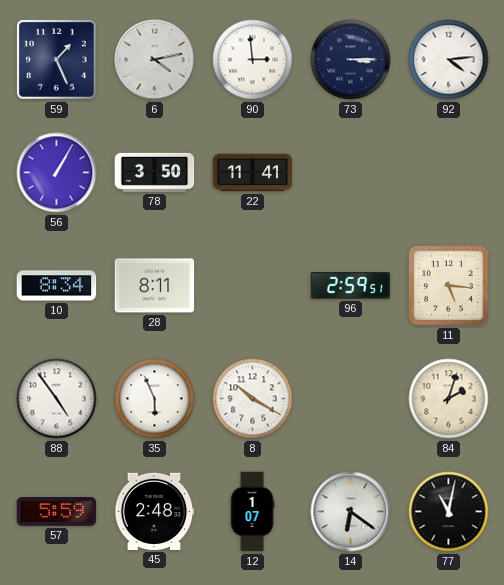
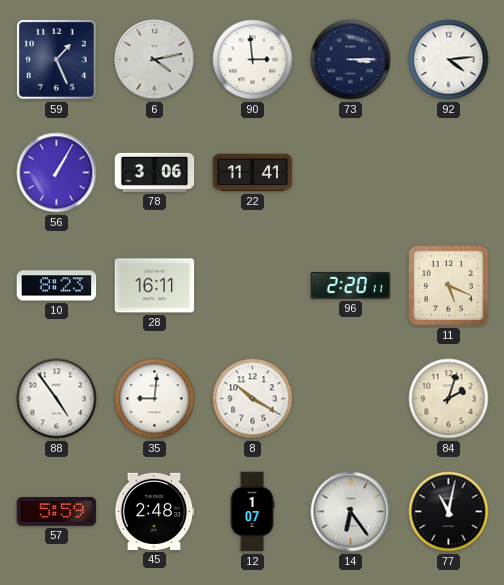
78: 3:50 -> 3:06 (155, 172)
10: 8:34 -> 8:23 (57, 286)
28: 8:11 -> 16:11 (155, 286)
96: 2:59 -> 2:20 (351, 286)
11: 5:16 -> 5:19 (449, 286)
35: 5:56 -> 9:01 (155, 399)
14: 6:21 -> 6:24 (351, 512)
